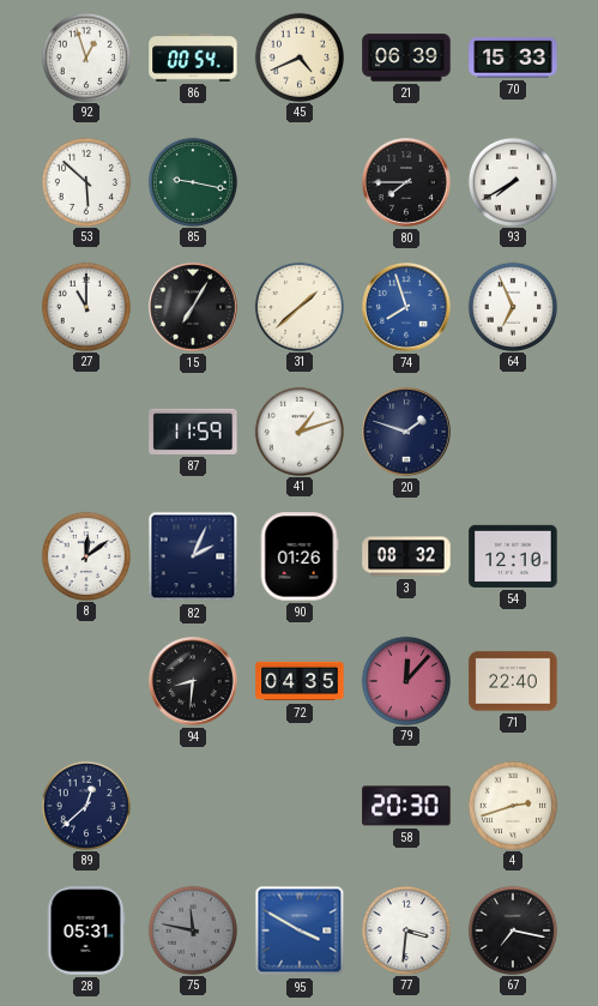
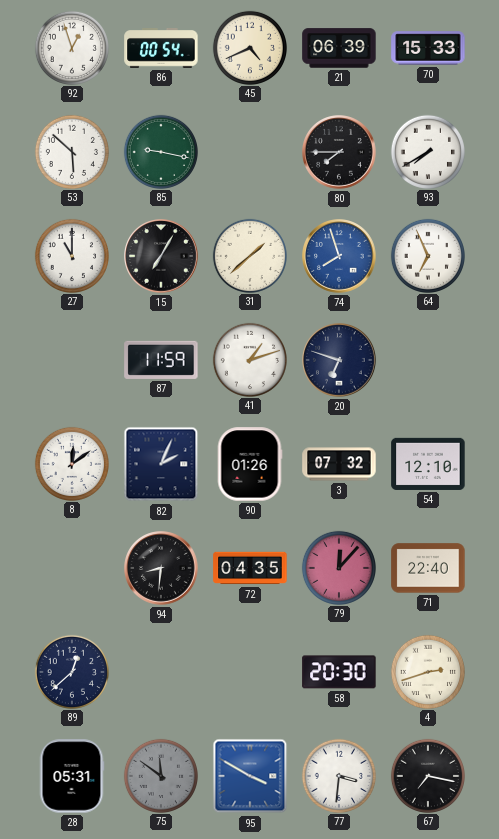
20: 1:48 -> 6:48 (339, 360)
3: 08:32 -> 07:32 (339, 464)
75: 11:47 -> 11:51 (160, 775)
